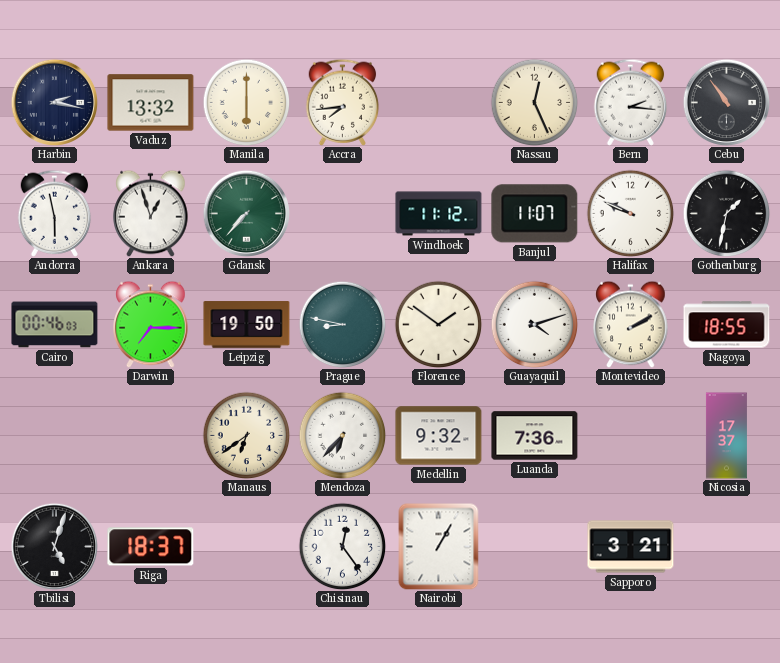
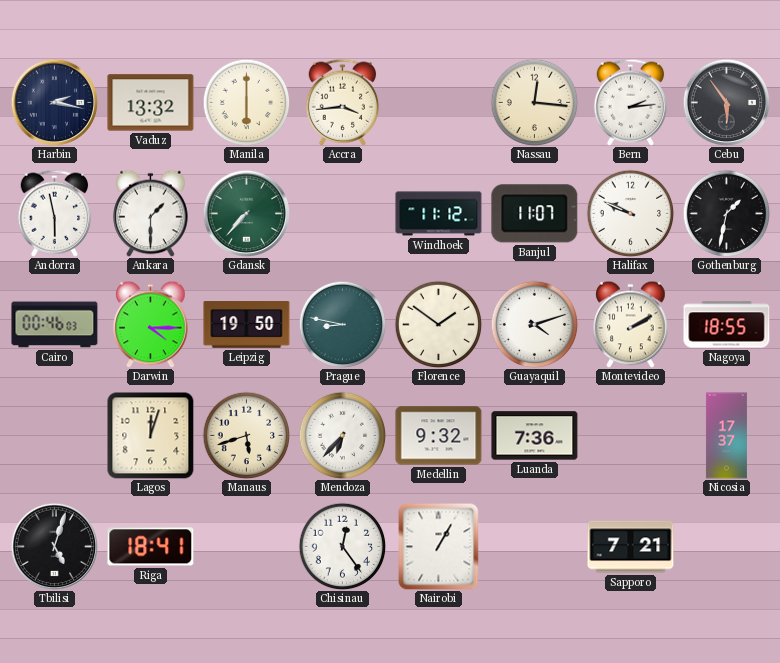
Accra: 7:44 -> 3:44 (343, 102)
Nassau: 12:26 -> 12:16 (534, 102)
Bern: 2:16 -> 2:14 (631, 102)
Cebu: 10:54 -> 5:54 (726, 102)
Ankara: 12:57 -> 1:30 (151, 213)
Darwin: 7:15 -> 4:15 (151, 324)
Lagos: none -> 12:03 (151, 436)
Manaus: 6:39 -> 5:42 (246, 435)
Riga: 18:37 -> 18:41 (151, 547)
Sapporo: 3:21 -> 7:21 (631, 547)
